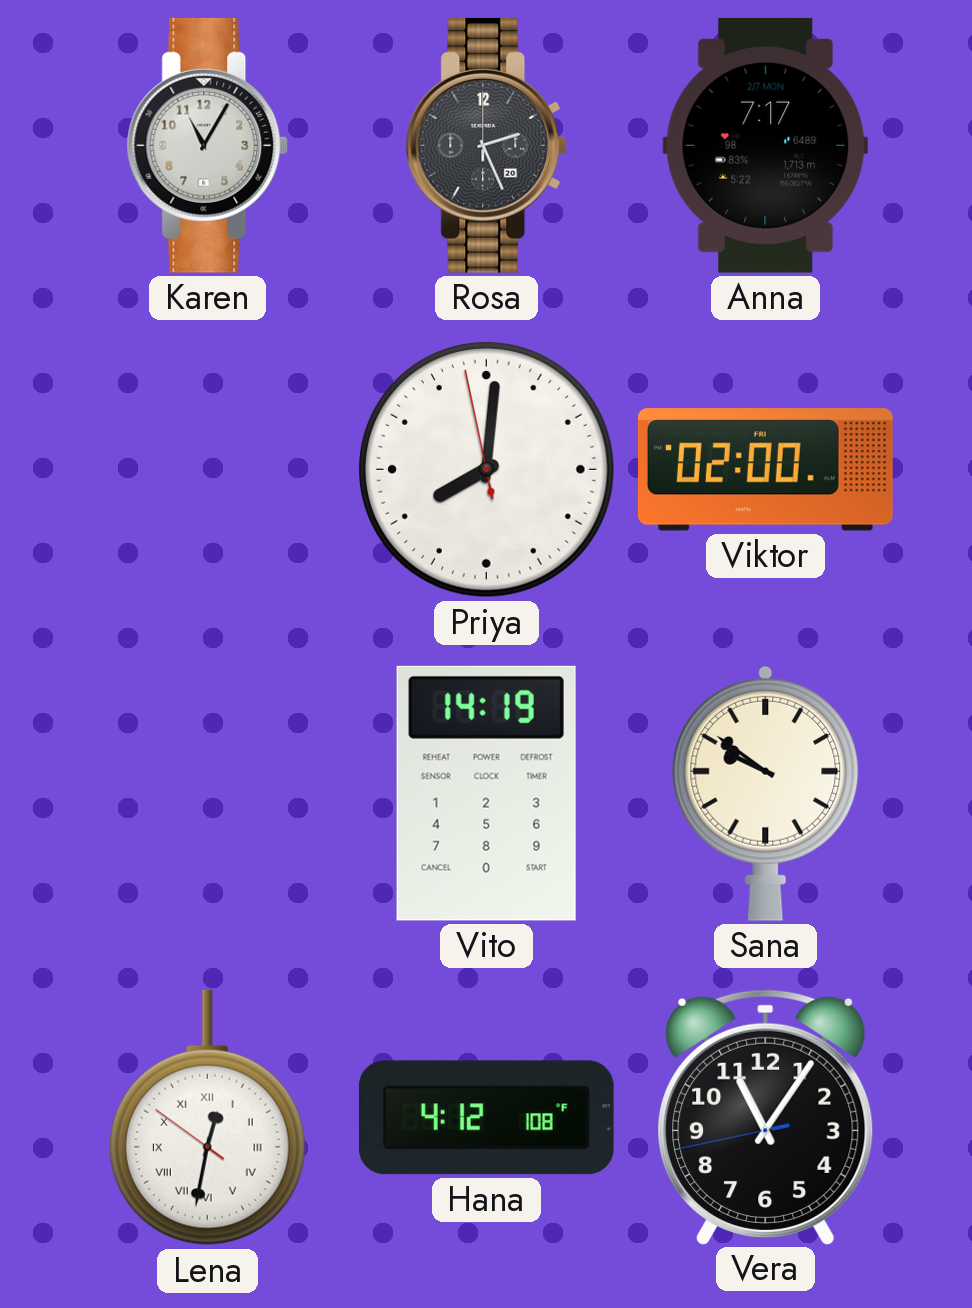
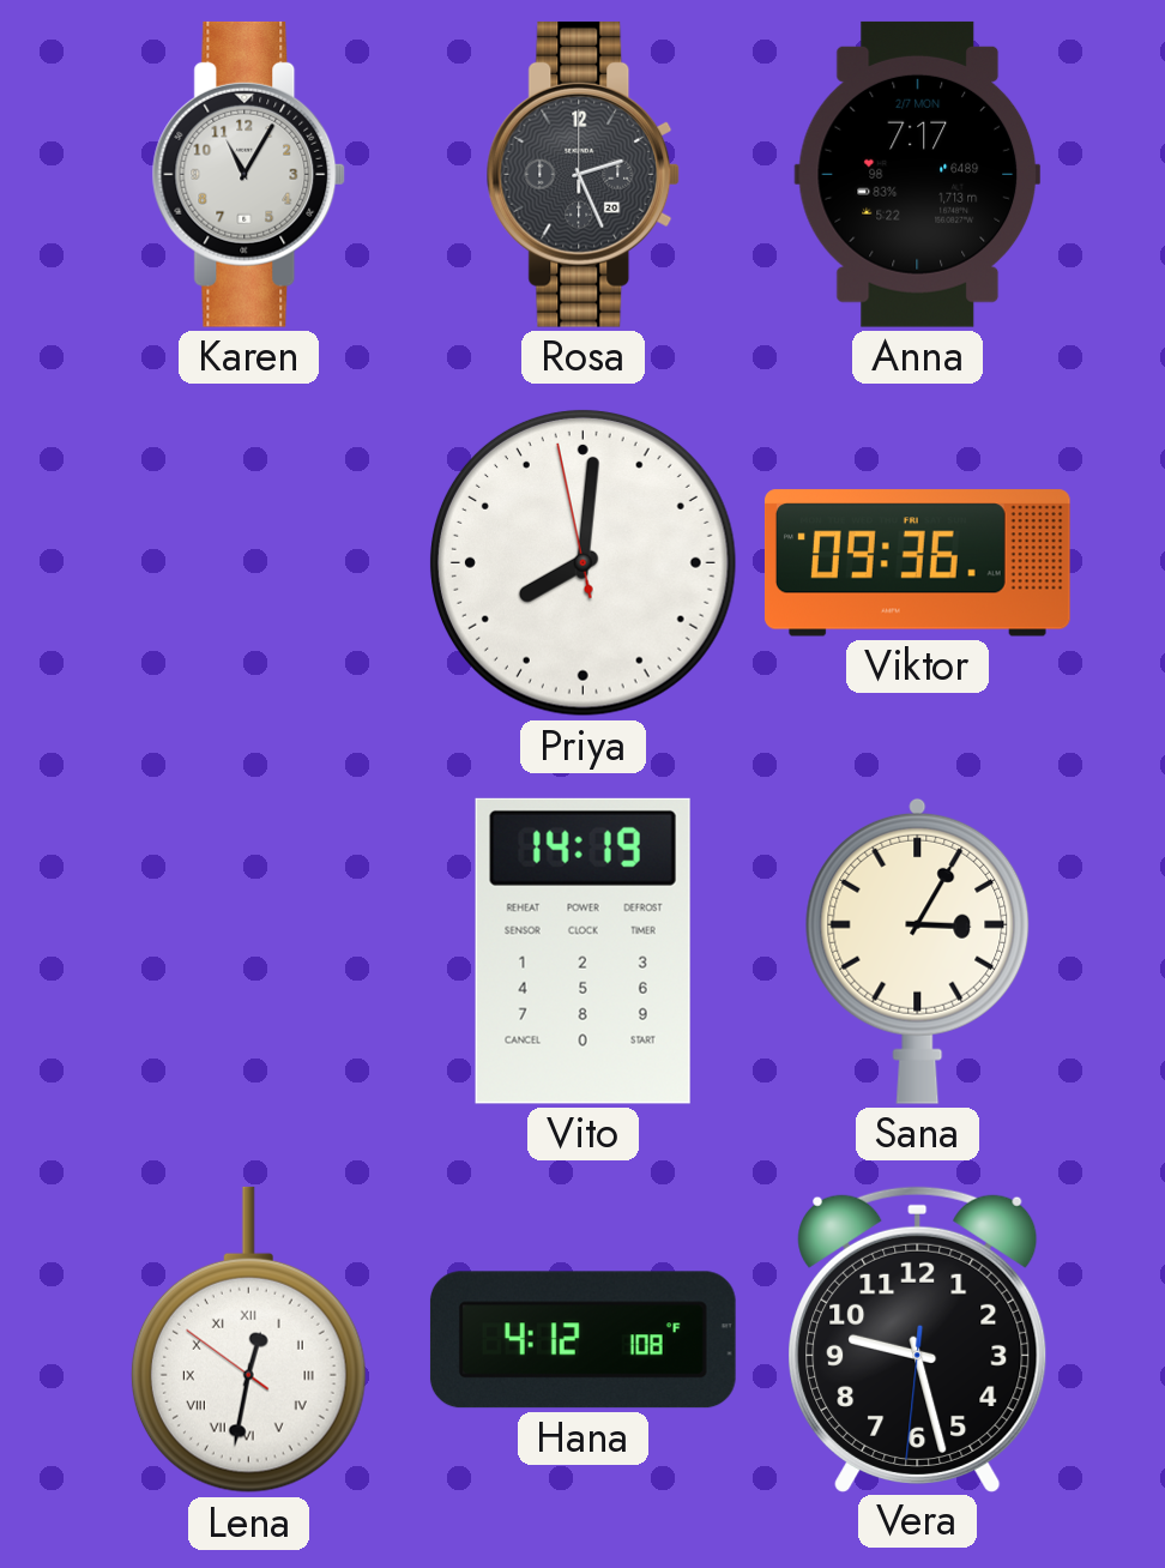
Viktor: 02:00 -> 09:36 (917, 563)
Sana: 9:51 -> 3:05 (918, 951)
Vera: 11:05 -> 9:27 (918, 1339)
